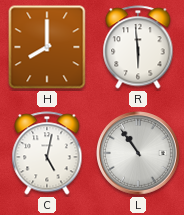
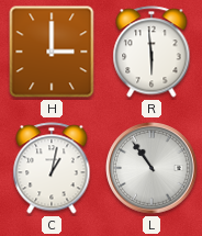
H: 8:00 -> 3:00 (52, 52)
C: 5:02 -> 1:02 (52, 168)
